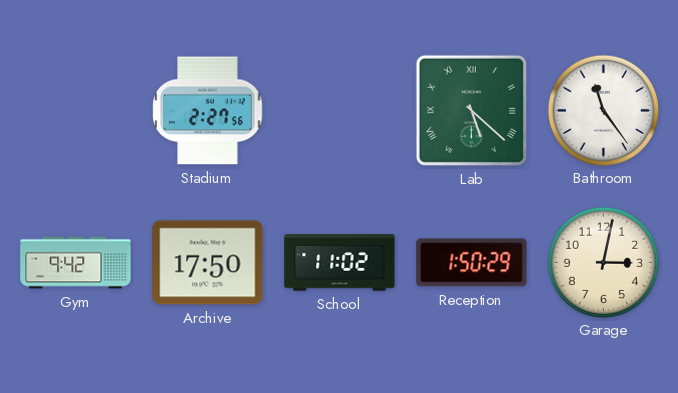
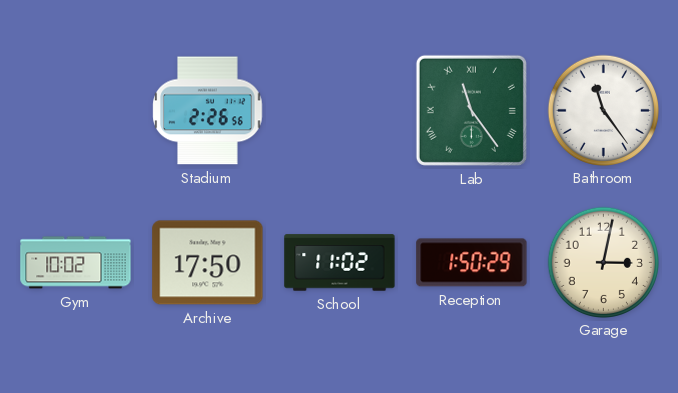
Stadium: 2:27 -> 2:26 (208, 111)
Lab: 5:22 -> 11:24 (471, 110)
Gym: 9:42 -> 10:02 (76, 263)
